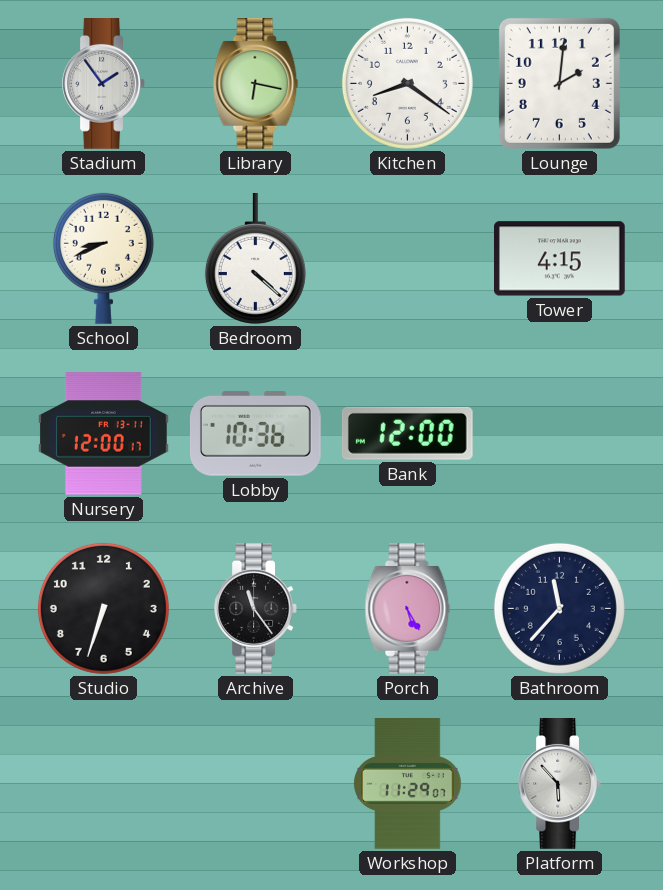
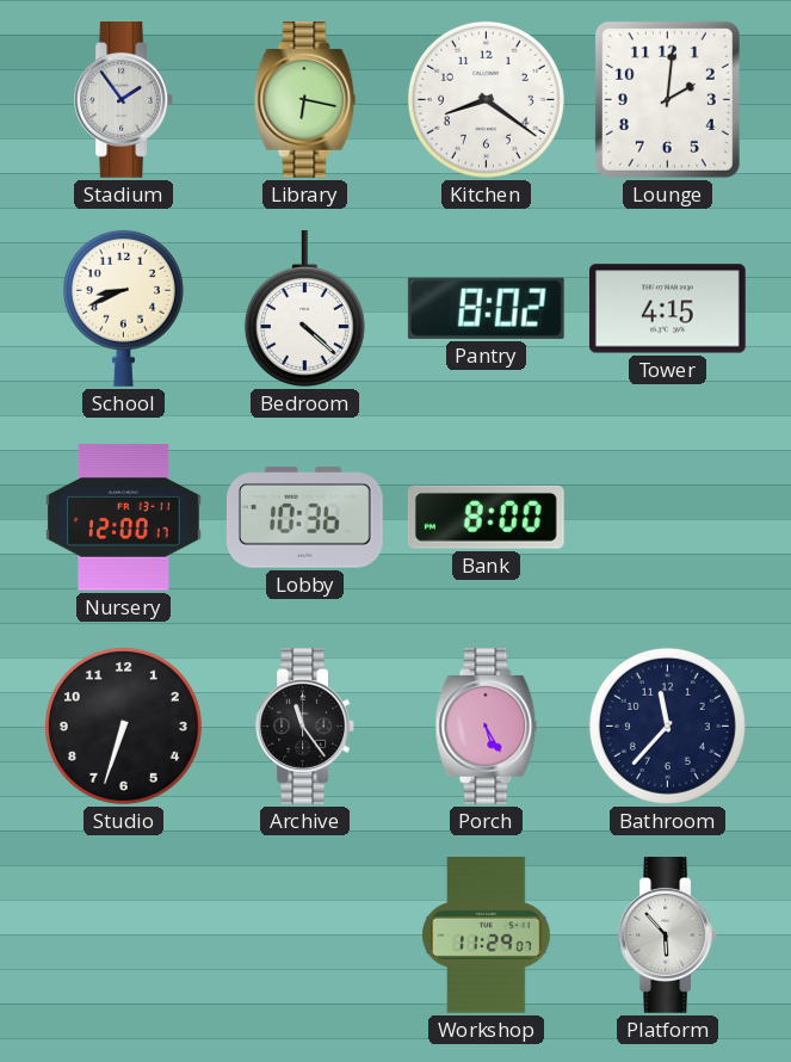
Pantry: none -> 8:02 (486, 308)
Bank: 12:00 -> 8:00 (486, 517)
